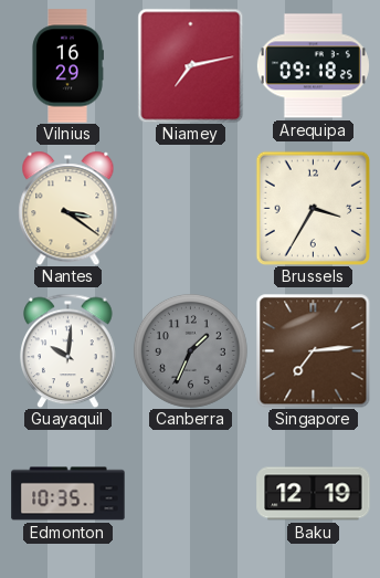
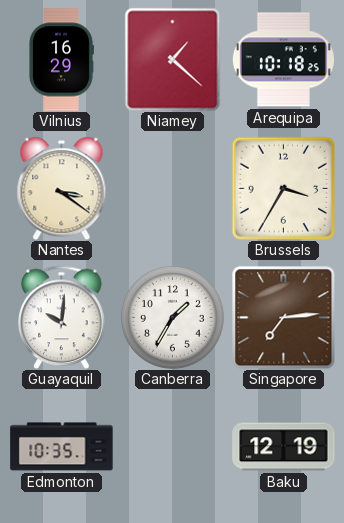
Niamey: 7:13 -> 1:22 (173, 59)
Arequipa: 09:18 -> 10:18 (283, 60)
Canberra: 1:34 -> 1:35 (172, 317)
Canberra dial: grey -> white (172, 317)
